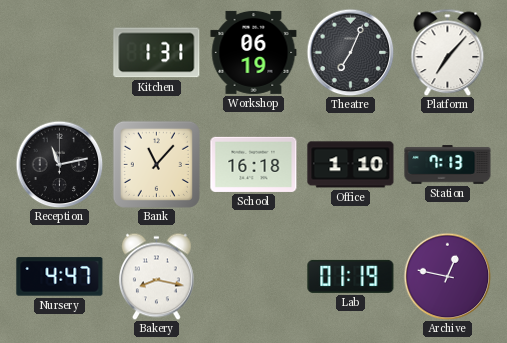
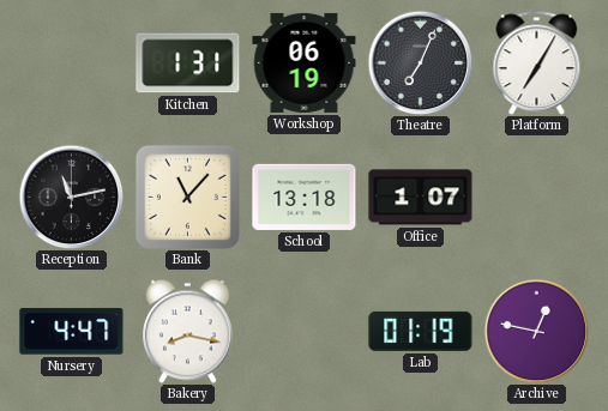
Platform: 7:07 -> 7:05 (537, 62)
School: 16:18 -> 13:18 (305, 197)
Office: 1:10 -> 1:07 (421, 198)
Station: 7:13 -> none (448, 165)
